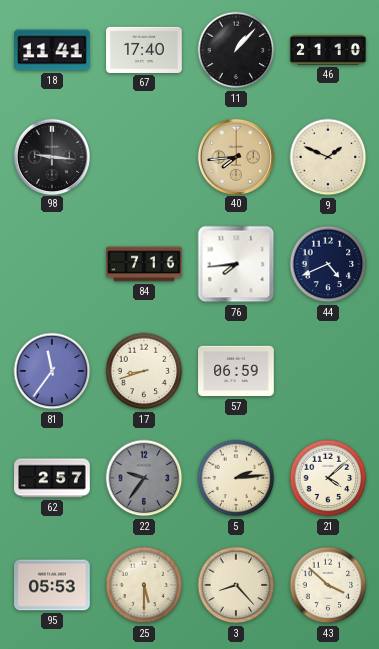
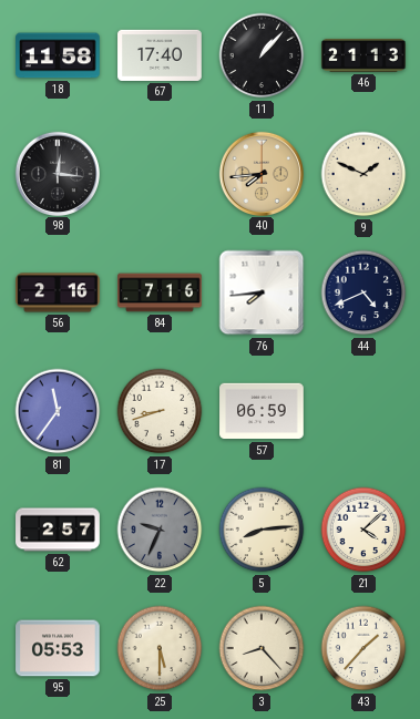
18: 11:41 -> 11:58 (58, 55)
46: 21:10 -> 21:13 (363, 55)
98: 9:16 -> 12:16 (57, 173)
56: none -> 2:16 (58, 292)
22: 9:36 -> 9:34 (160, 530)
5: 2:14 -> 8:14 (262, 530)
43: 3:52 -> 1:37 (363, 648)
